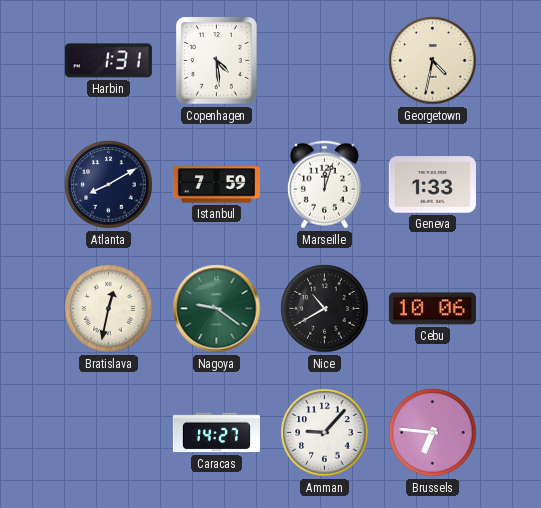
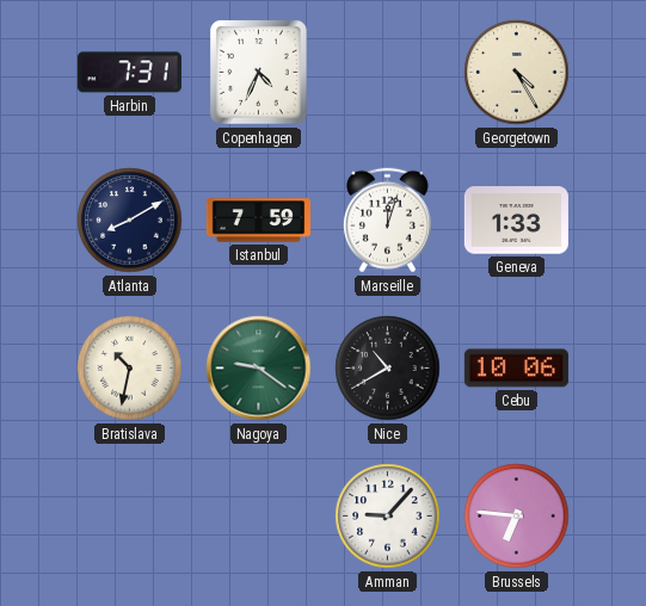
Harbin: 1:31 -> 7:31 (129, 73)
Copenhagen: 4:29 -> 4:34 (259, 73)
Georgetown: 4:32 -> 4:25 (517, 73)
Bratislava: 12:32 -> 10:32 (130, 369)
Caracas: 14:27 -> none (216, 433)
